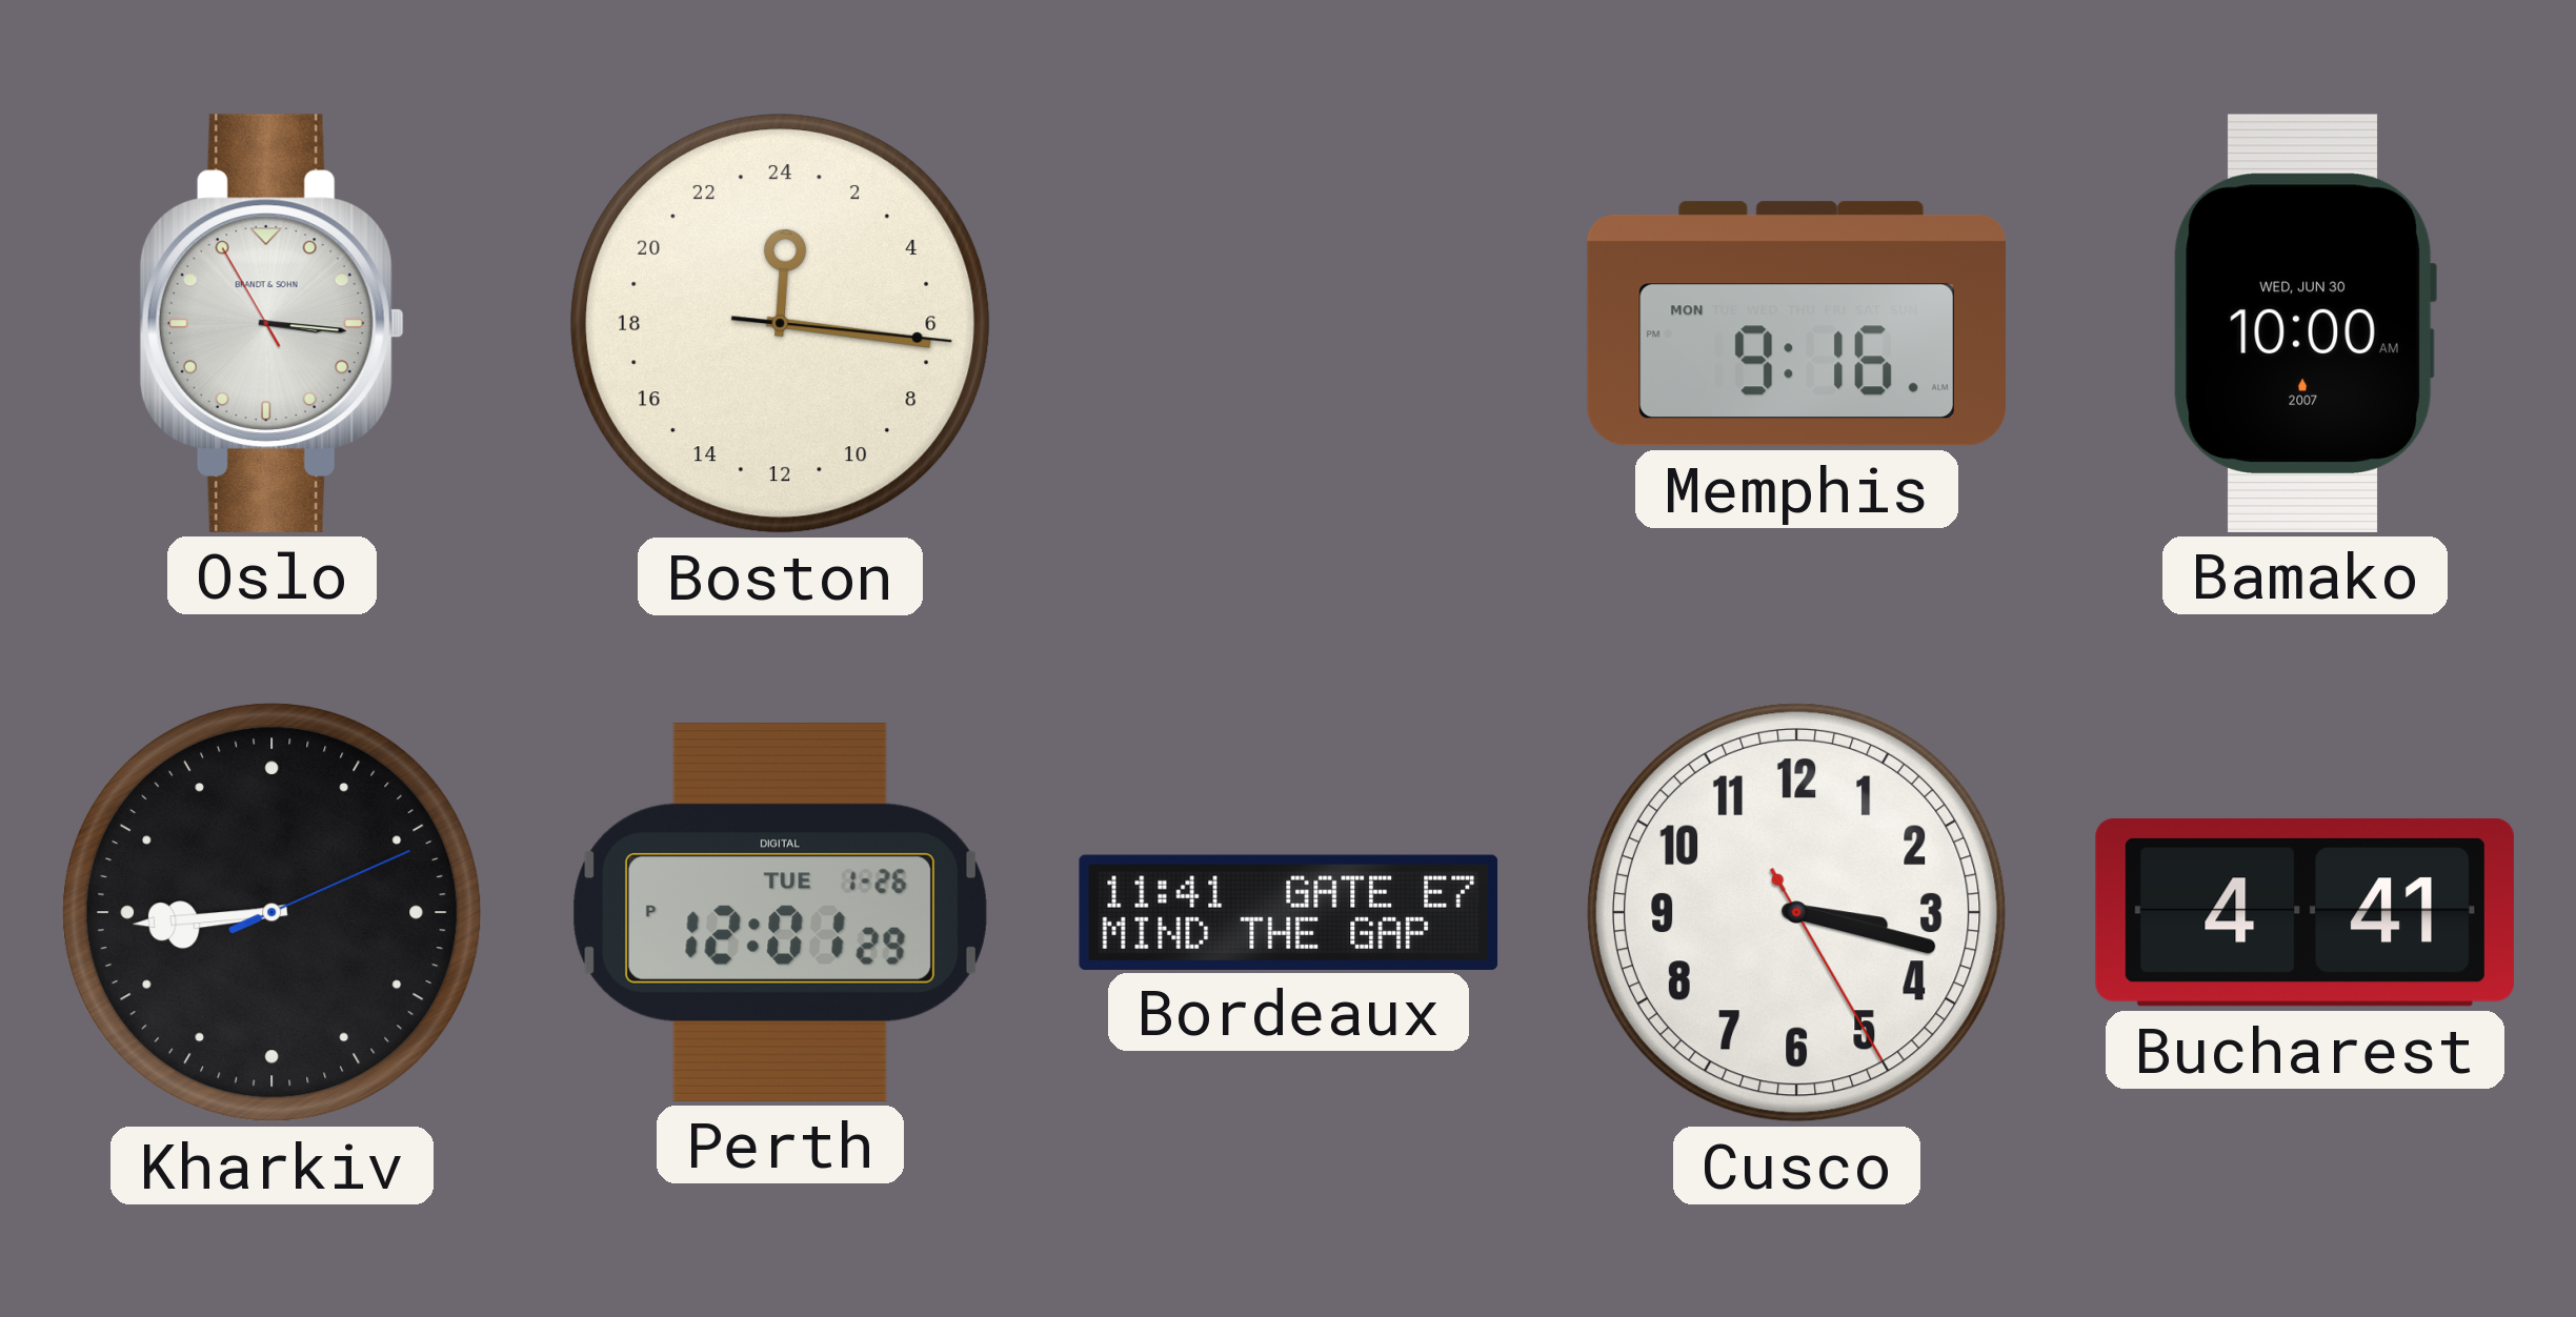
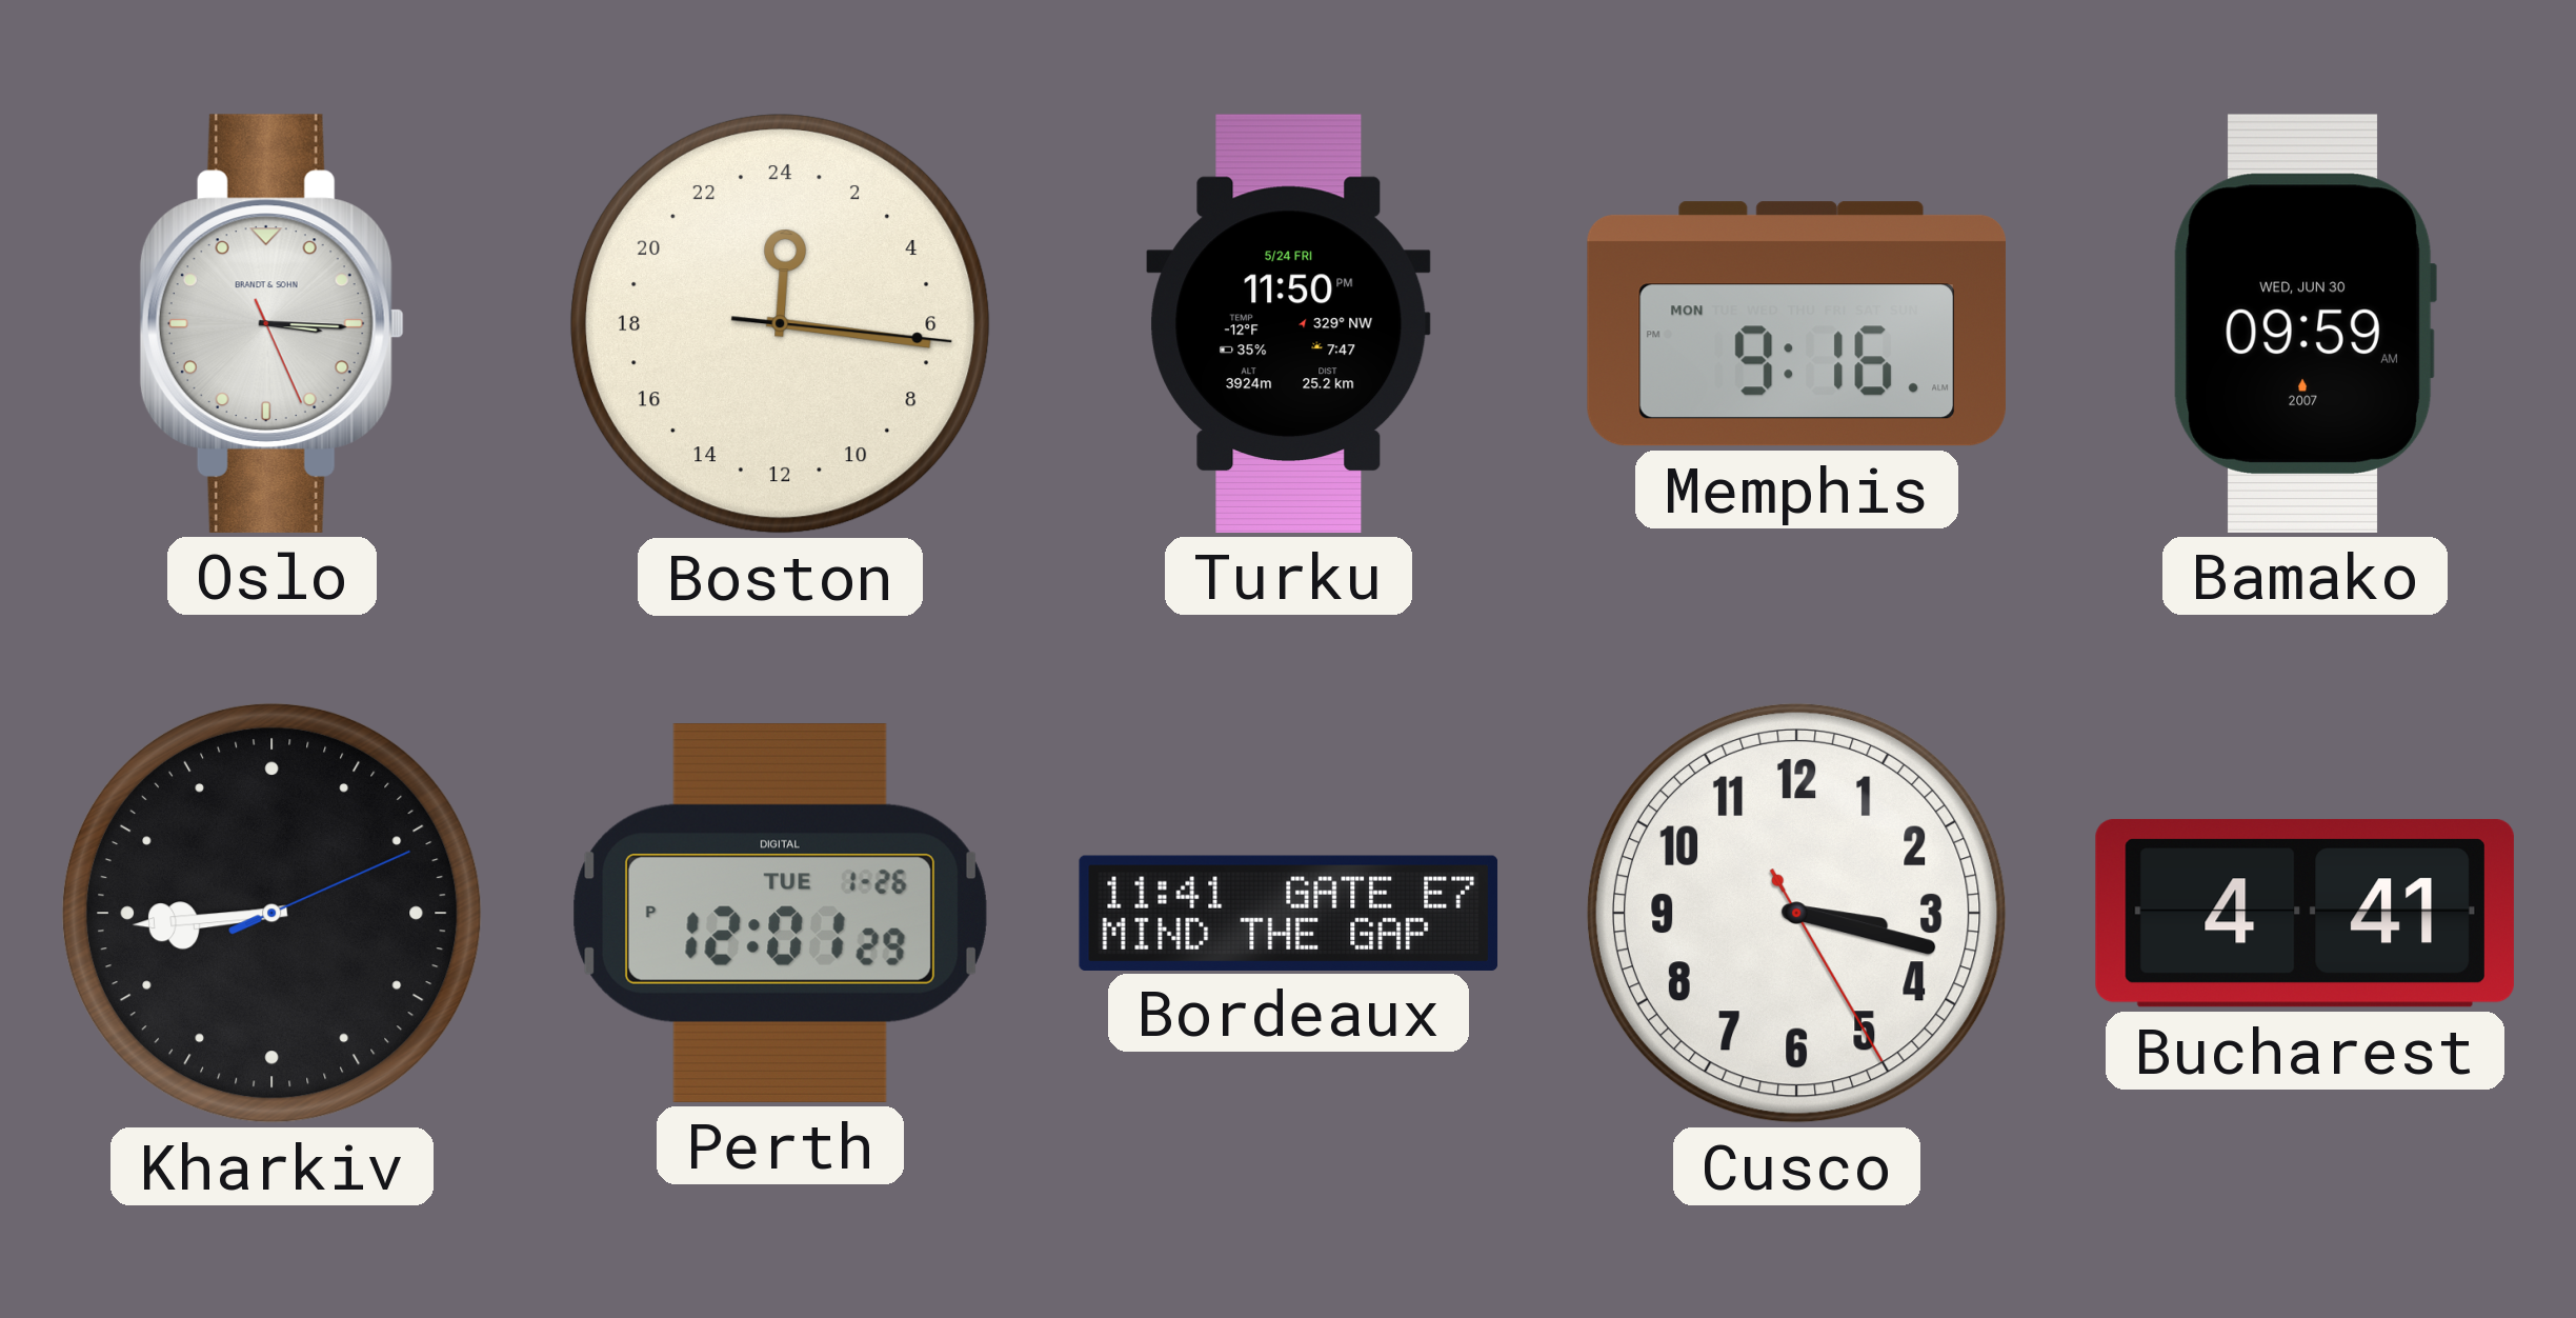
Oslo: 3:15:55 -> 3:15:26 (271, 323)
Turku: none -> 11:50 (1289, 323)
Bamako: 10:00 -> 09:59 (2305, 323)
